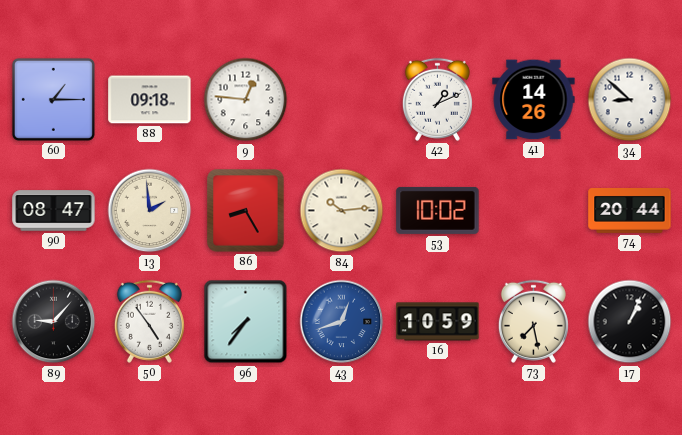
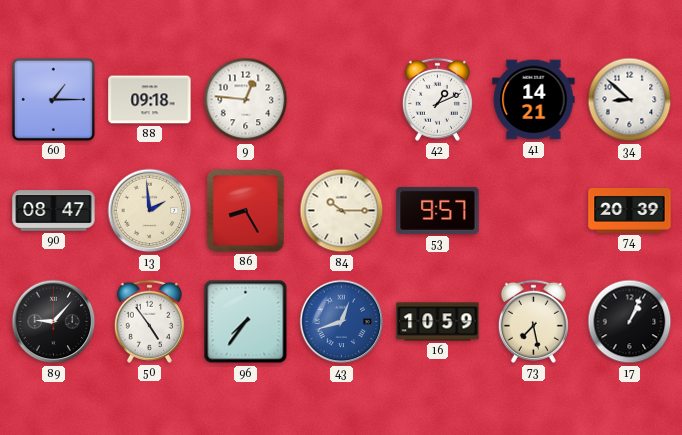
41: 14:26 -> 14:21 (534, 100)
84: 10:14 -> 10:15 (342, 211)
53: 10:02 -> 9:57 (438, 210)
74: 20:44 -> 20:39 (630, 211)
